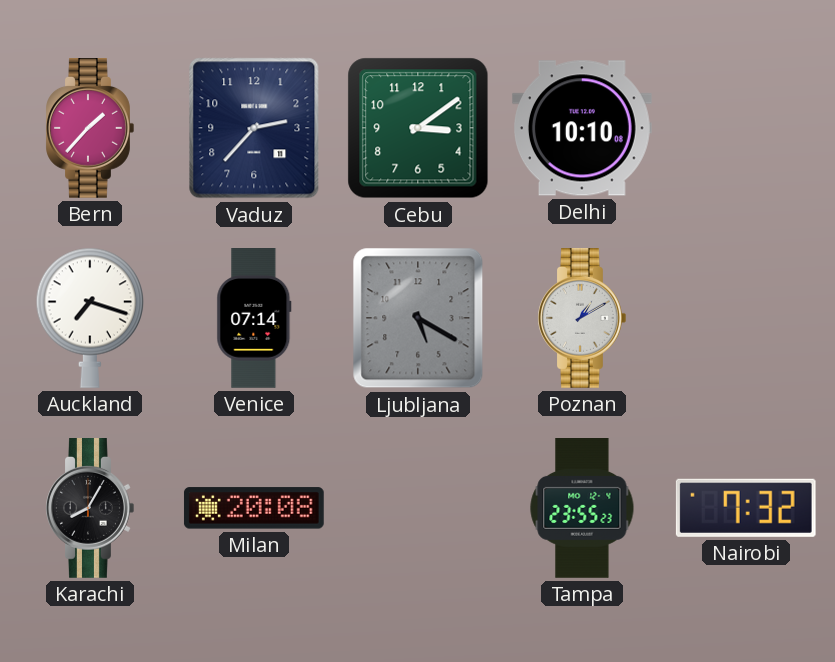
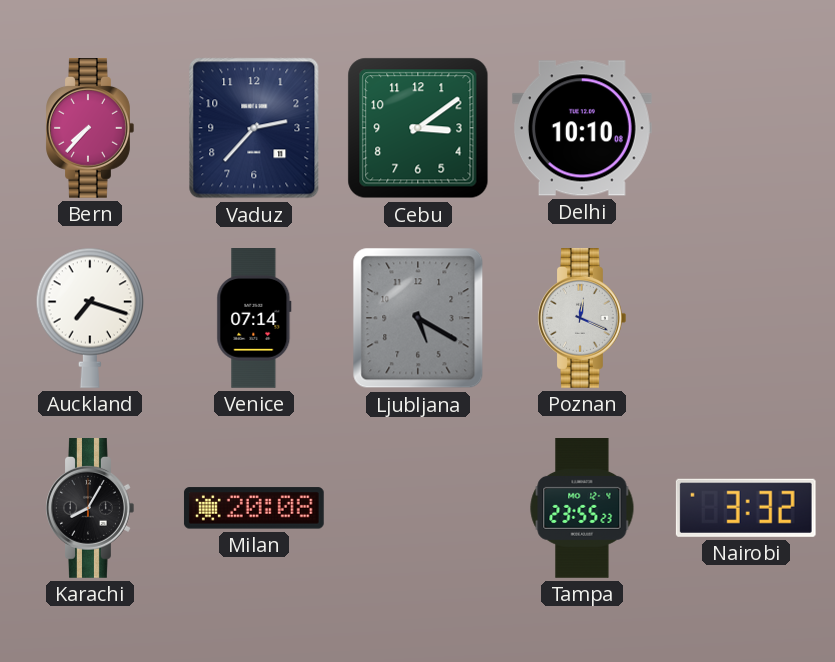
Bern: 1:37 -> 7:37 (90, 129)
Poznan: 1:10 -> 12:19 (582, 319)
Nairobi: 7:32 -> 3:32 (746, 508)
